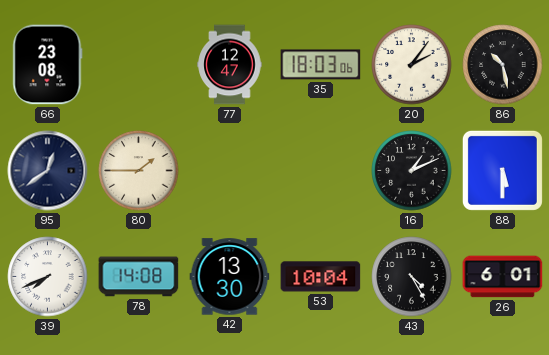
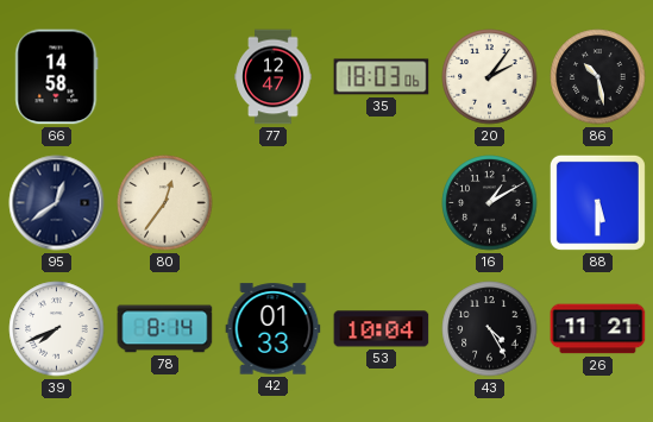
66: 23:08 -> 14:58 (57, 77)
80: 1:45 -> 12:36 (165, 203)
16: 1:11 -> 1:10 (490, 203)
78: 14:08 -> 8:14 (165, 329)
42: 13:30 -> 01:33 (274, 329)
26: 6:01 -> 11:21 (598, 329)
